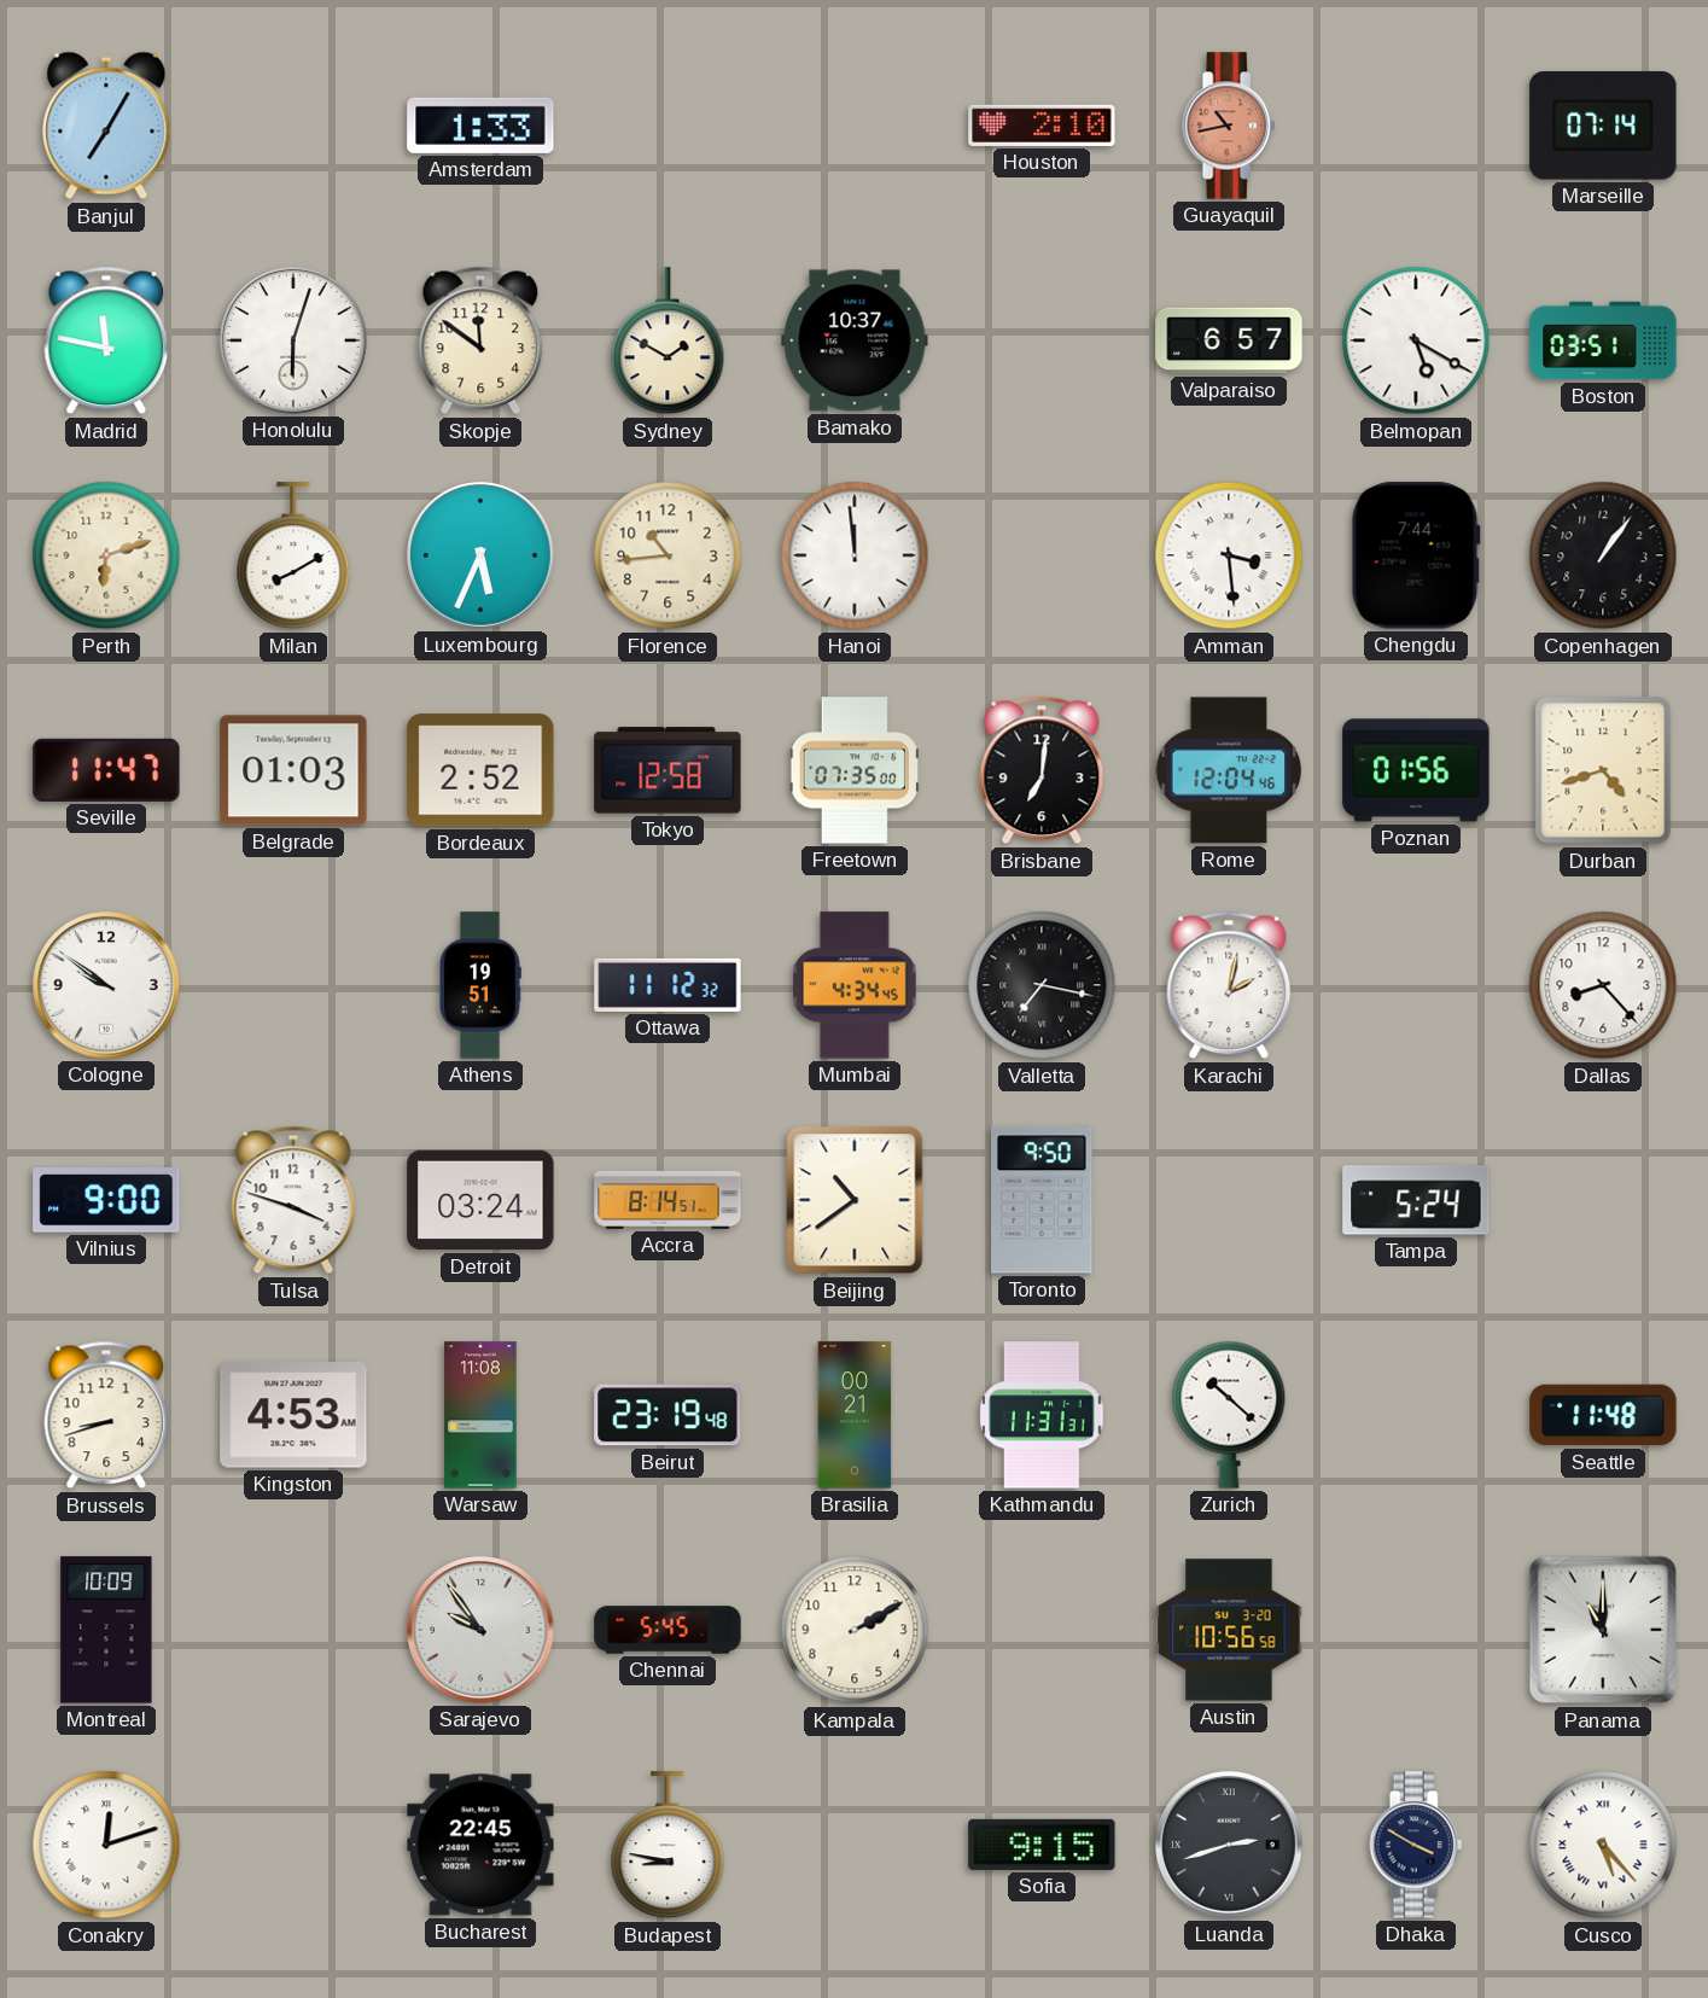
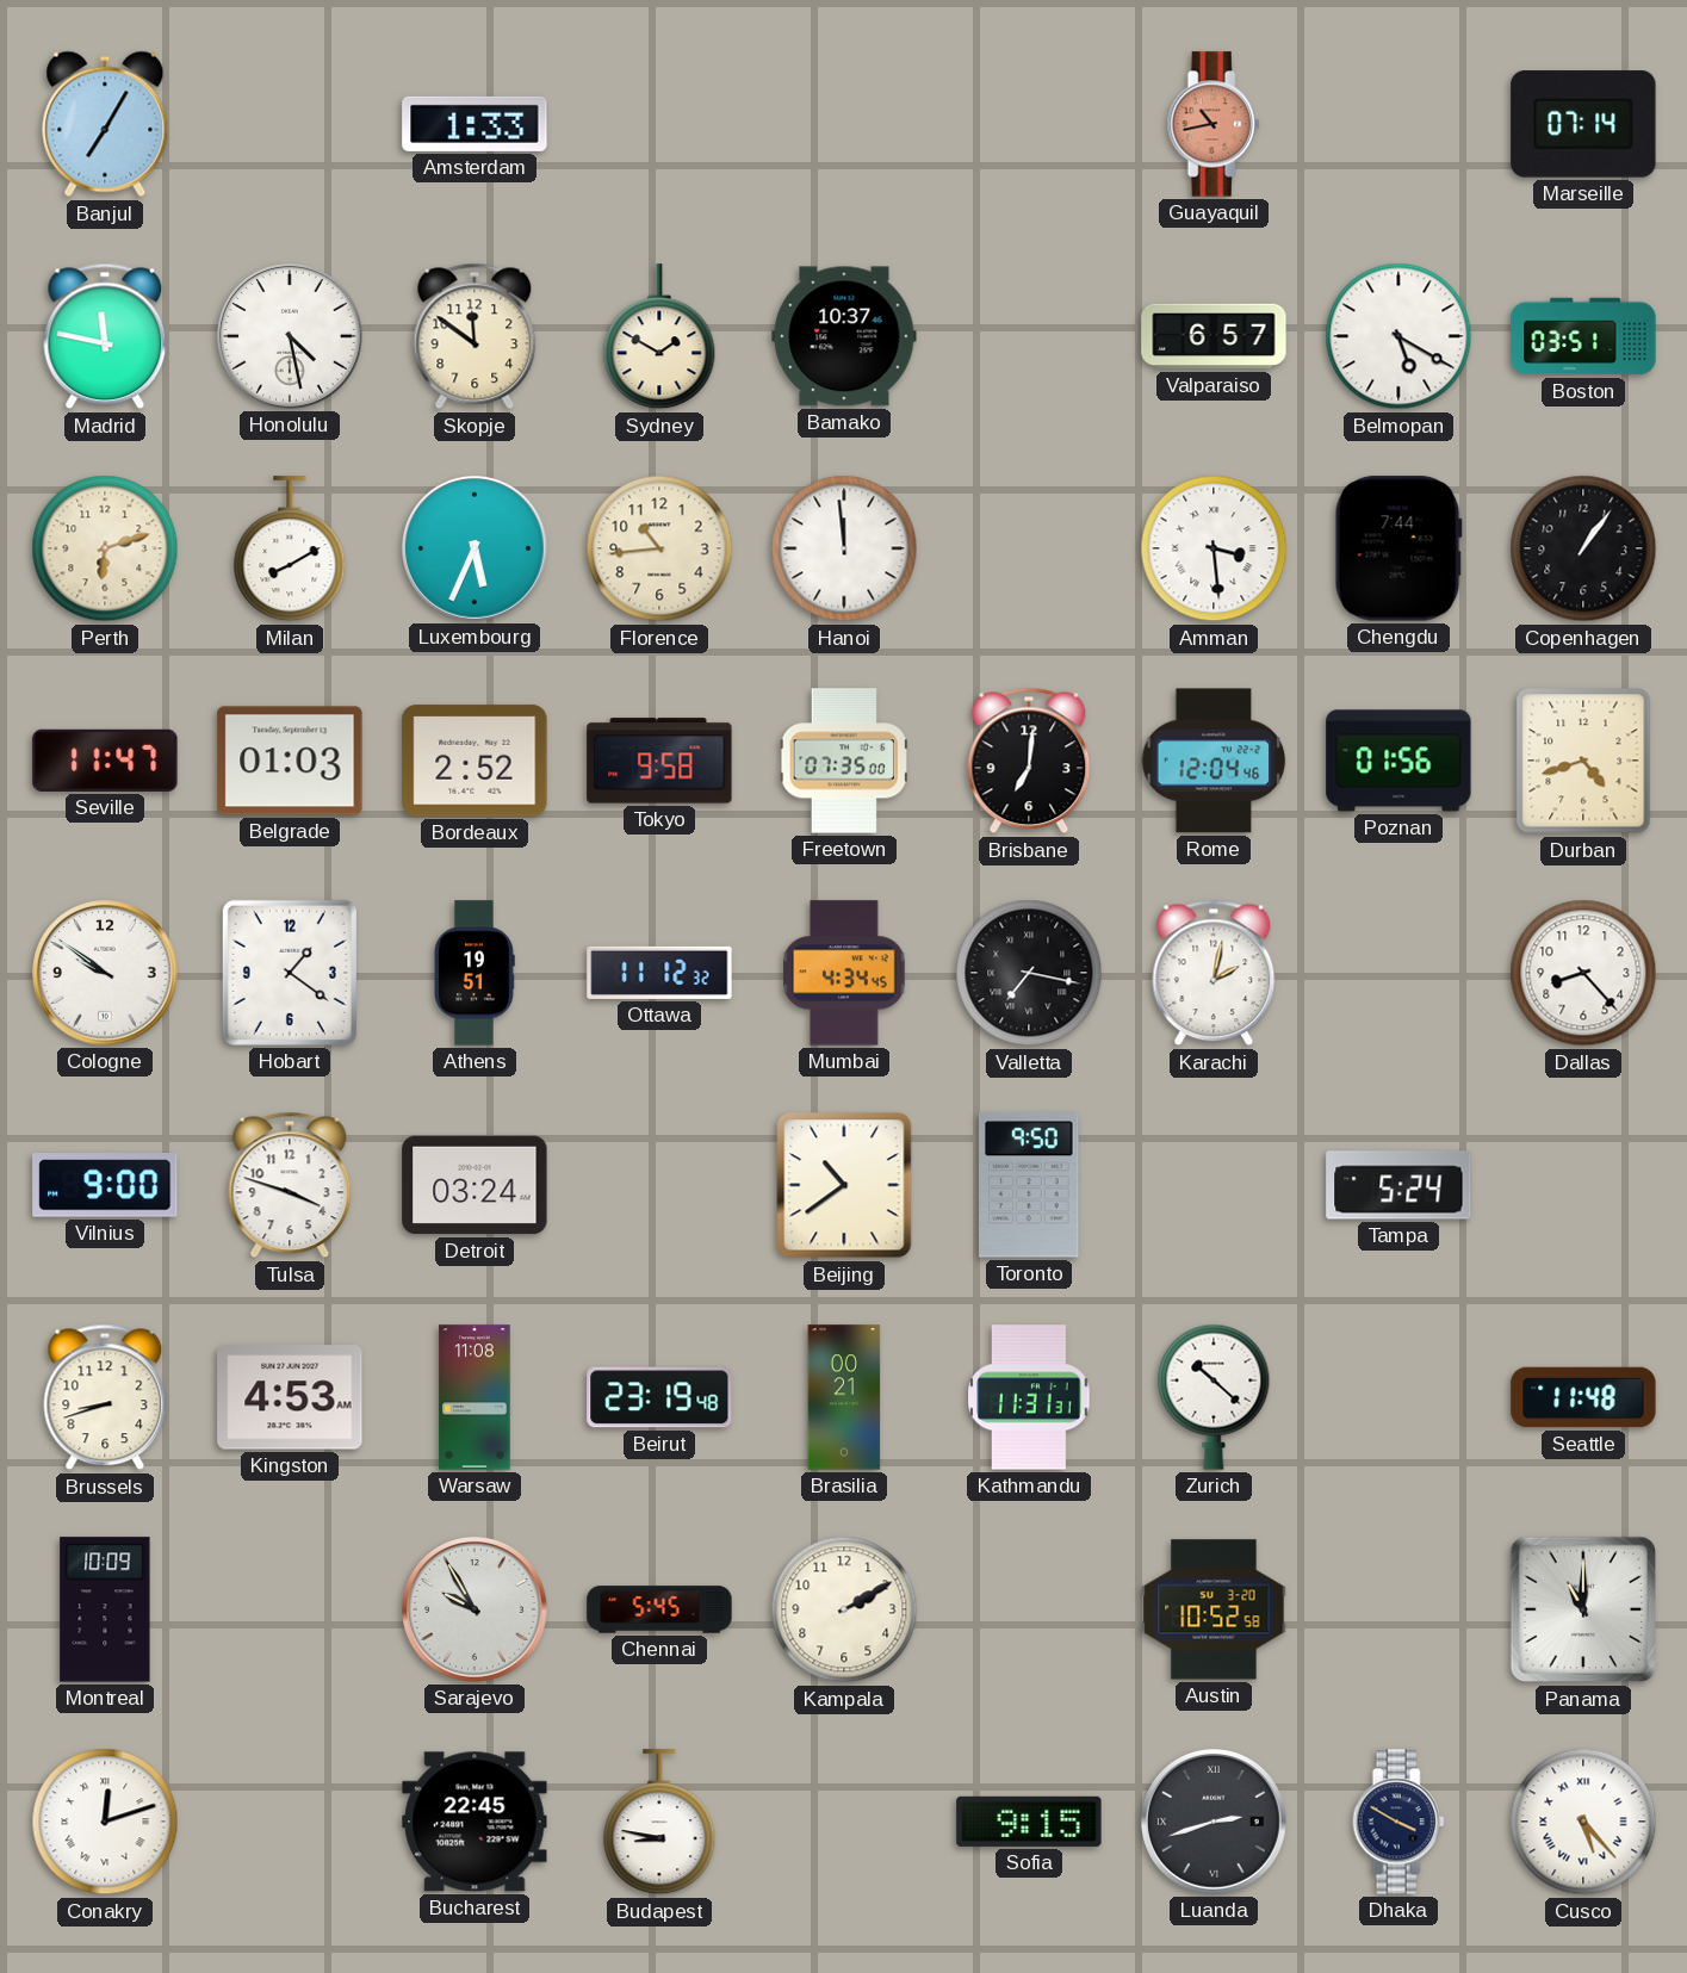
Houston: 2:10 -> none (1042, 126)
Honolulu: 6:03 -> 4:28 (291, 337)
Tokyo: 12:58 -> 9:58 (659, 761)
Hobart: none -> 1:21 (290, 973)
Accra: 8:14 -> none (668, 1200)
Sarajevo: 9:54 -> 9:55 (476, 1611)
Austin: 10:56 -> 10:52 (1214, 1609)
